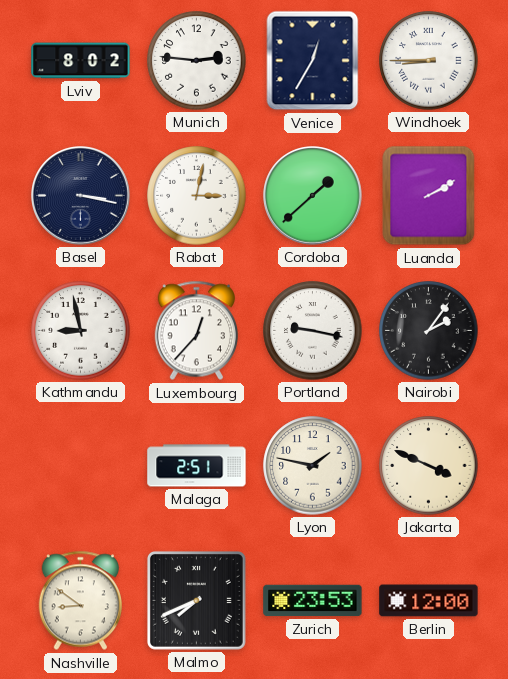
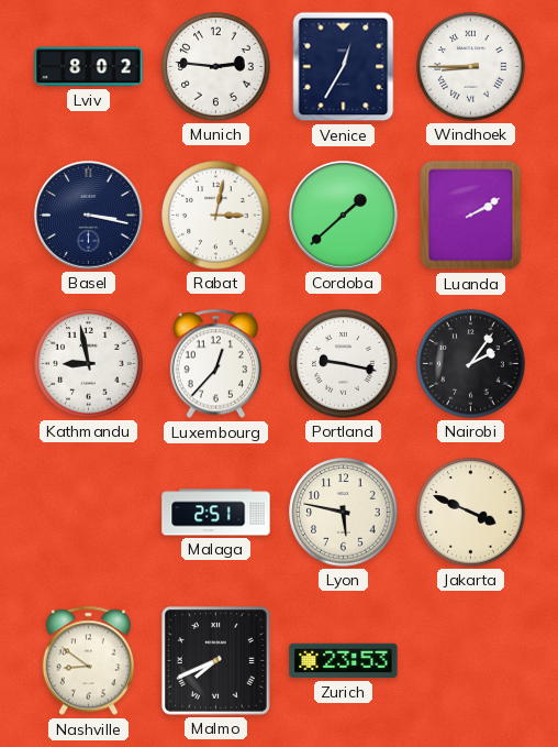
Lyon: 1:47 -> 5:47 (344, 513)
Berlin: 12:00 -> none (429, 601)
